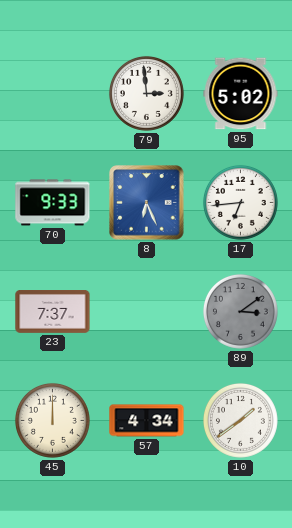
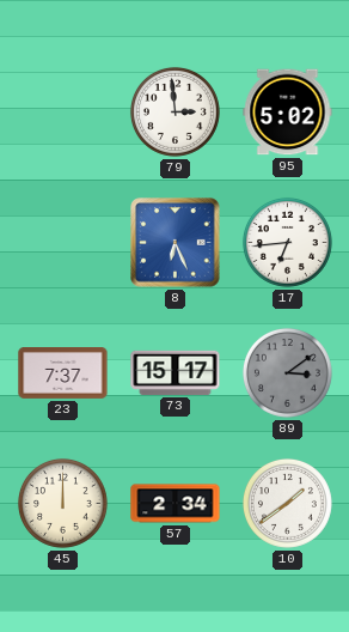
70: 9:33 -> none (53, 203)
73: none -> 15:17 (176, 372)
57: 4:34 -> 2:34 (176, 504)
